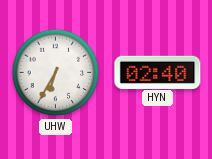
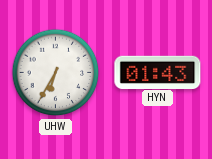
HYN: 02:40 -> 01:43 (158, 72)
